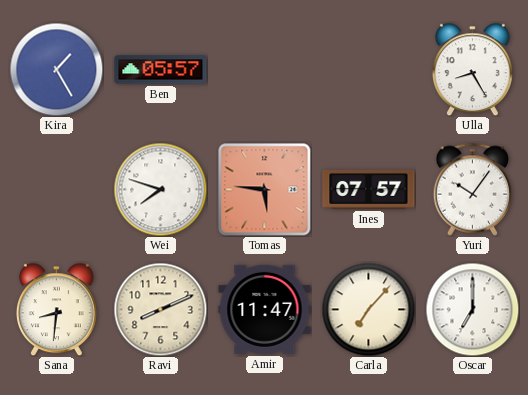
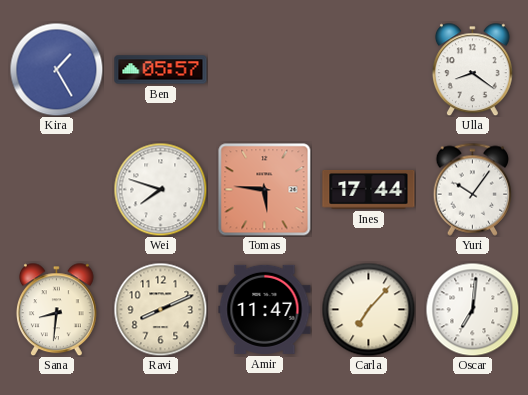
Ulla: 8:25 -> 8:21 (472, 69)
Ines: 07:57 -> 17:44 (369, 190)
Oscar: 7:00 -> 7:01 (472, 309)
